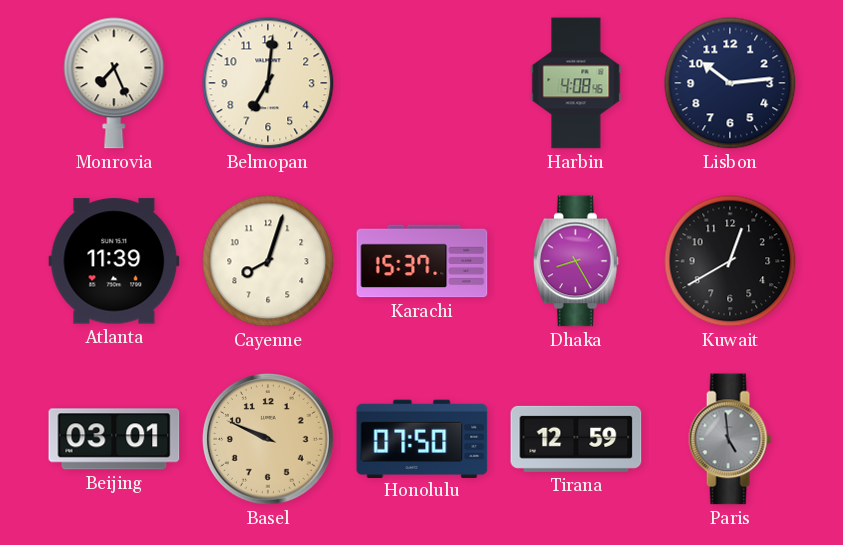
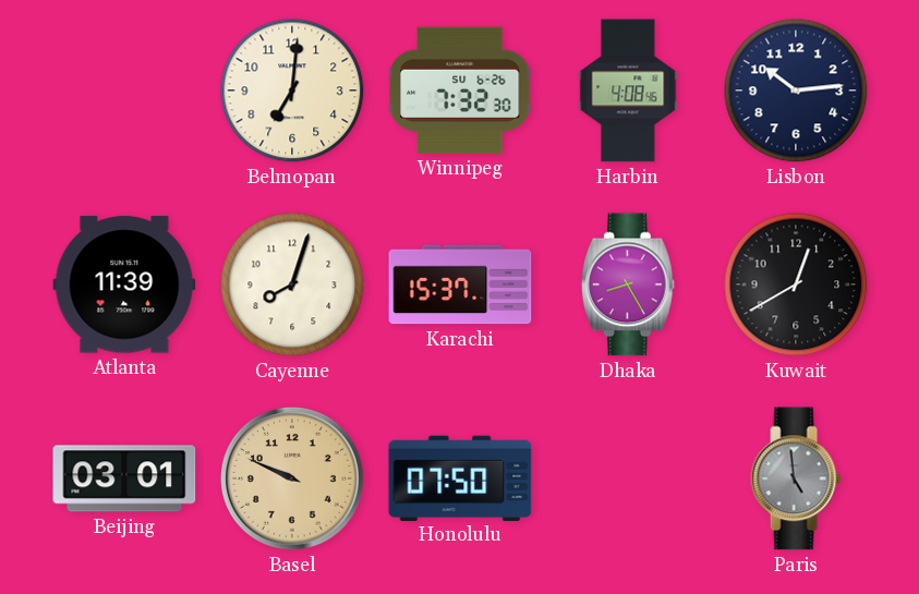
Monrovia: 7:26 -> none (114, 83)
Winnipeg: none -> 7:32 (460, 90)
Tirana: 12:59 -> none (576, 439)
